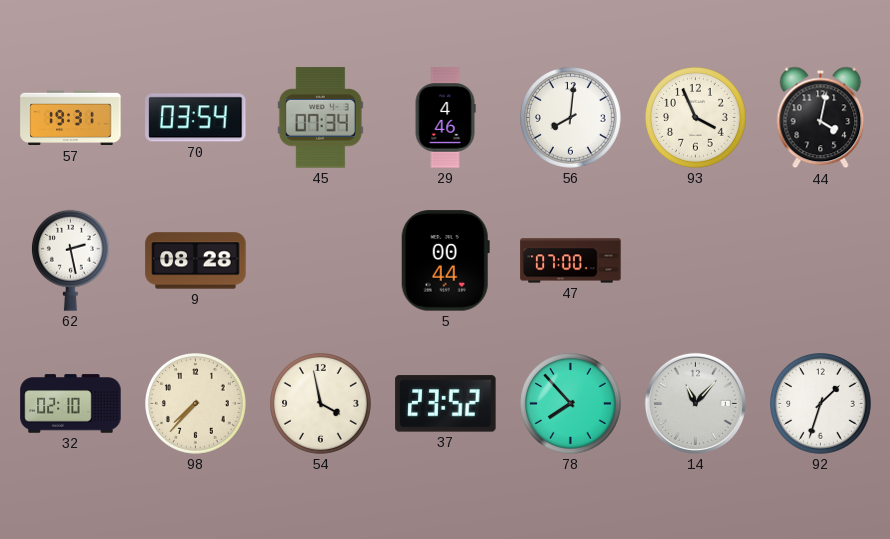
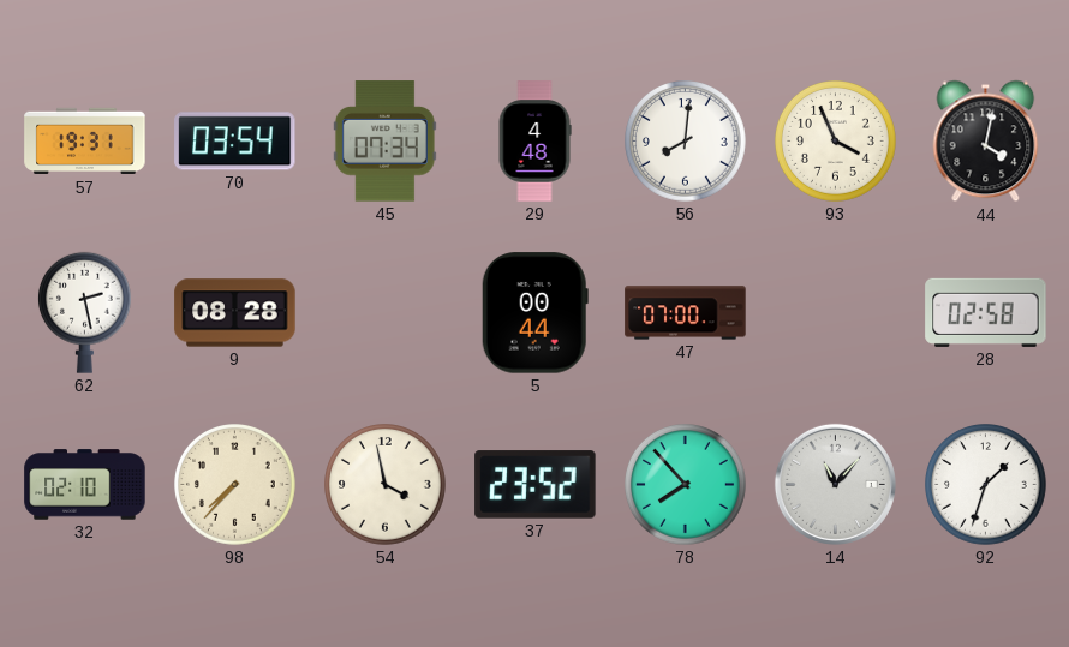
29: 4:46 -> 4:48 (534, 142)
28: none -> 02:58 (986, 312)
